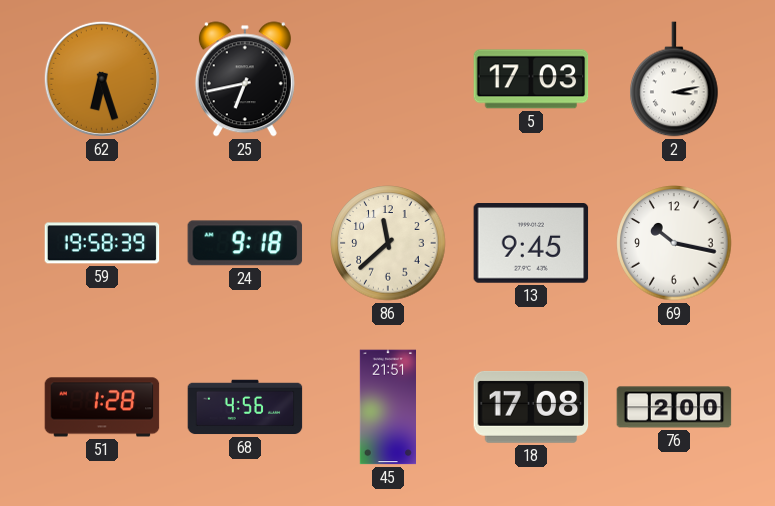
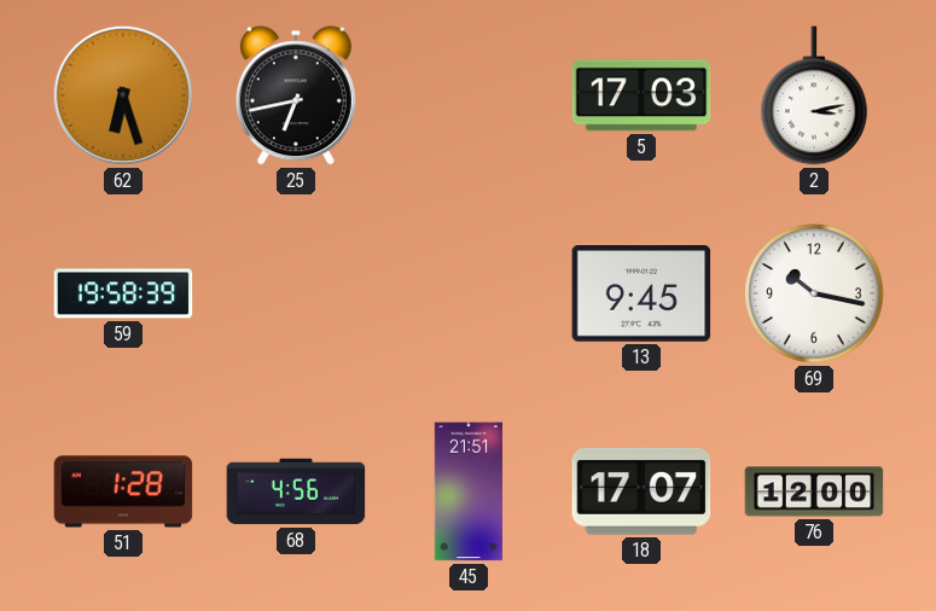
24: 9:18 -> none (245, 243)
86: 11:38 -> none (388, 243)
18: 17:08 -> 17:07 (641, 491)
76: 2:00 -> 12:00 (814, 491)
